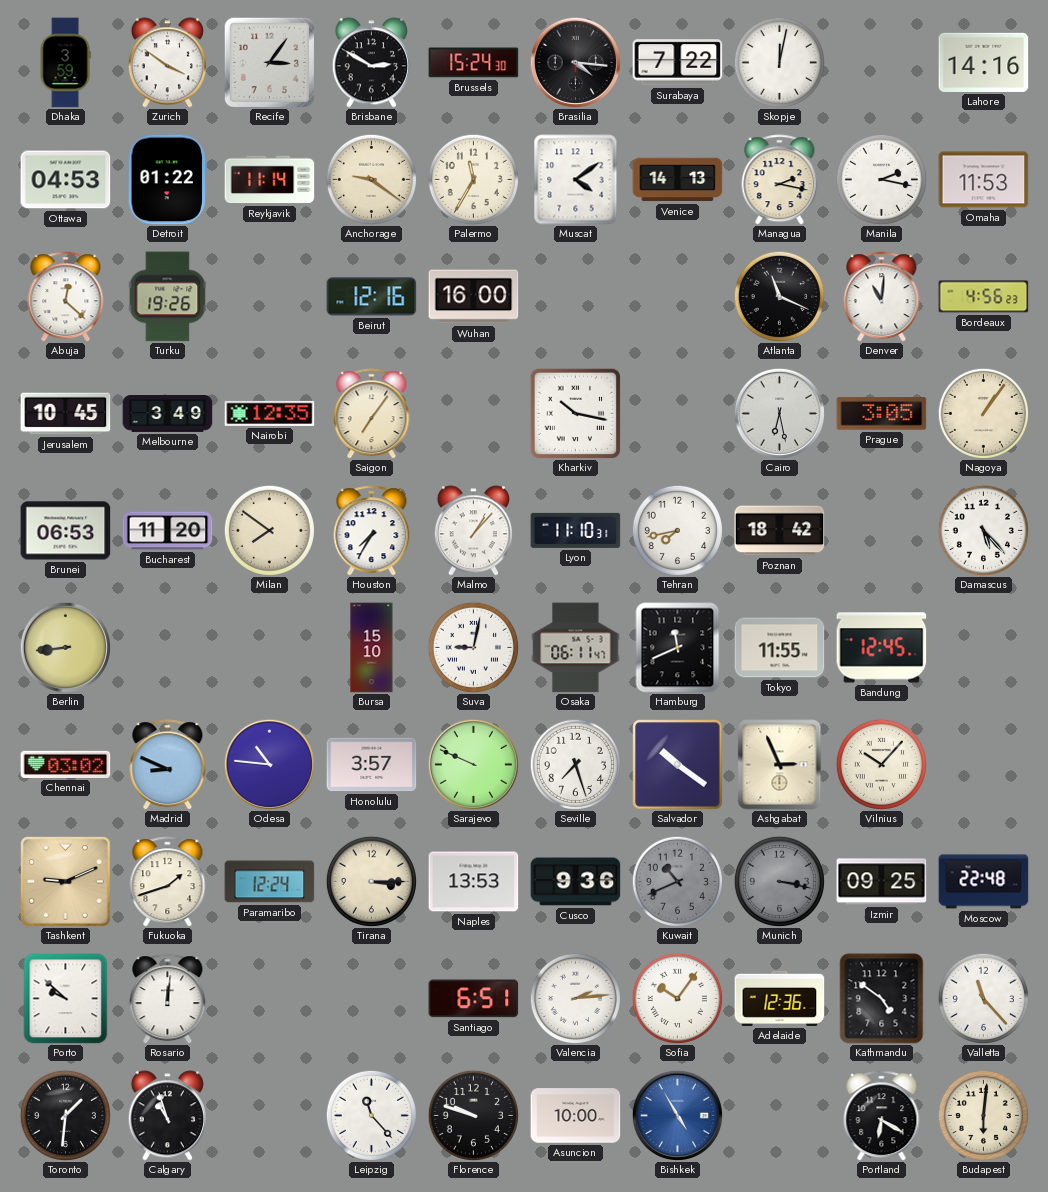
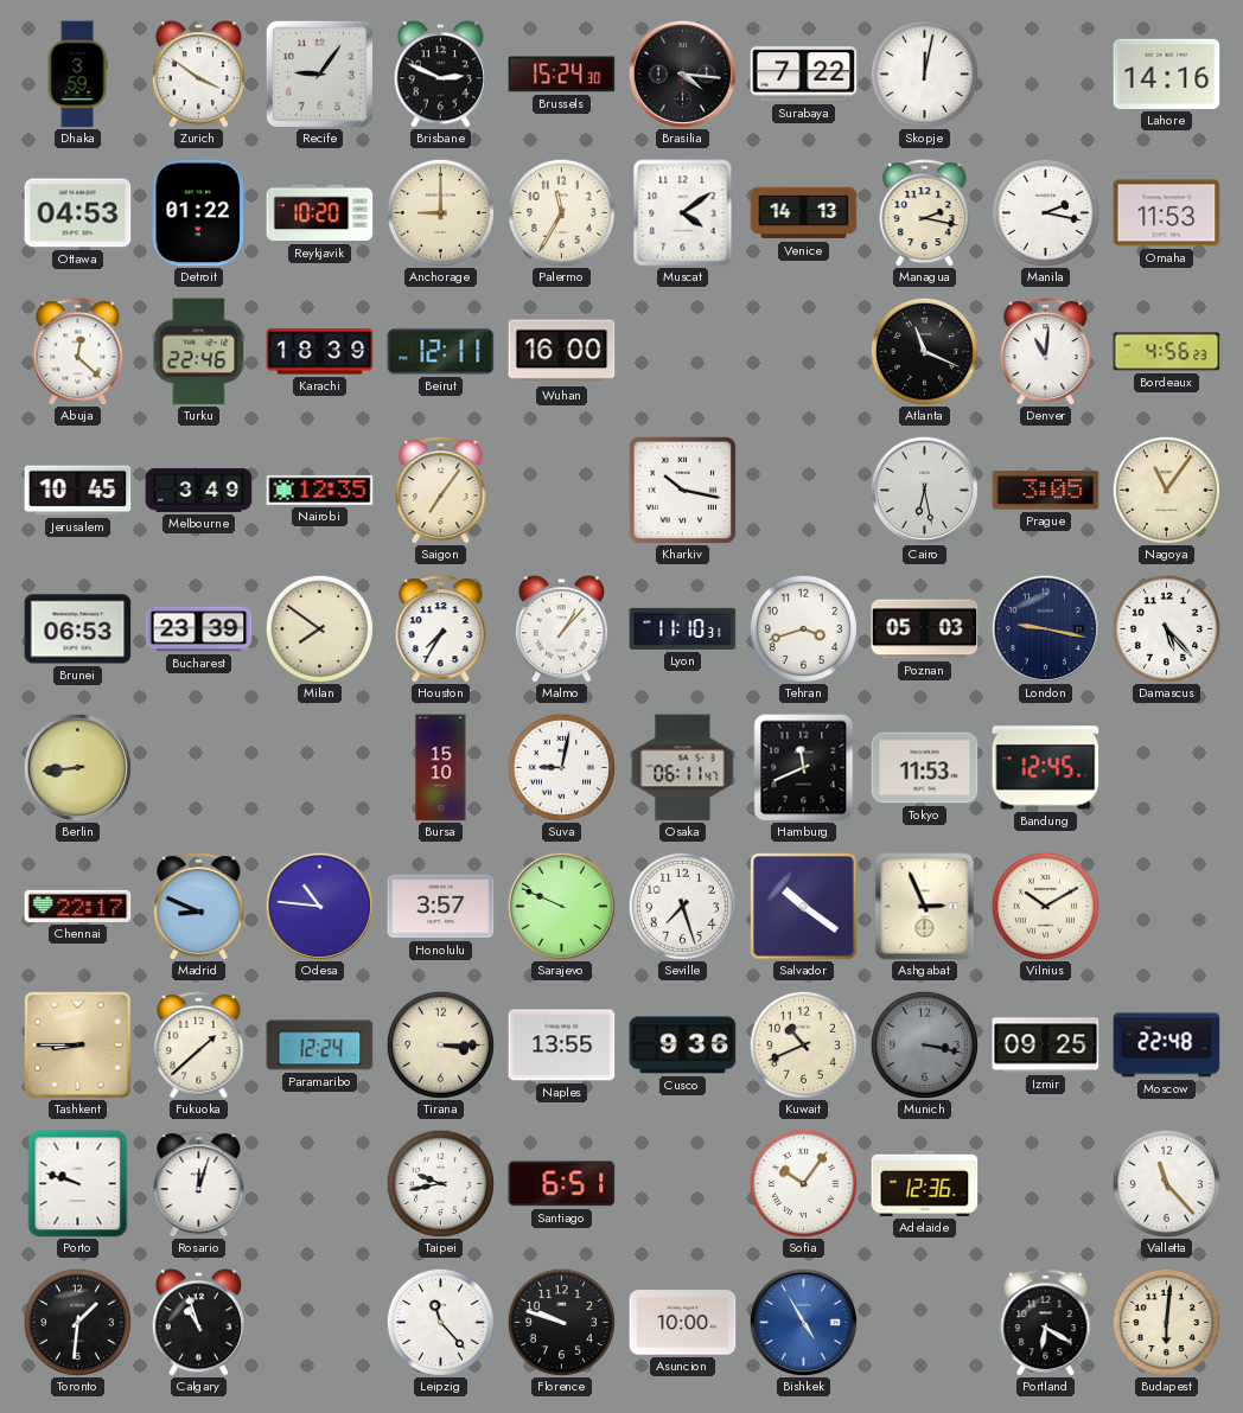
Recife: 3:06 -> 9:06 (319, 73)
Brisbane: 2:50 -> 2:49 (440, 75)
Reykjavik: 11:14 -> 10:20 (320, 213)
Anchorage: 9:21 -> 9:00 (440, 212)
Turku: 19:26 -> 22:46 (199, 352)
Karachi: none -> 18:39 (320, 352)
Beirut: 12:16 -> 12:11 (441, 352)
Nagoya: 1:06 -> 11:06 (1166, 490)
Bucharest: 11:20 -> 23:39 (199, 629)
Tehran: 7:43 -> 3:42 (803, 628)
Poznan: 18:42 -> 05:03 (925, 629)
London: none -> 9:17 (1045, 628)
Tokyo: 11:55 -> 11:53 (925, 768)
Chennai: 03:02 -> 22:17 (78, 906)
Vilnius: 10:07 -> 10:10 (1045, 906)
Tashkent: 9:11 -> 8:45 (78, 1046)
Fukuoka: 1:42 -> 1:38 (199, 1046)
Naples: 13:53 -> 13:55 (562, 1046)
Kuwait dial: grey -> cream (803, 1044)
Porto: 9:52 -> 9:48 (78, 1184)
Rosario: 12:01 -> 12:03 (199, 1184)
Taipei: none -> 9:43 (440, 1183)
Valencia: 2:14 -> none (575, 998)
Kathmandu: 4:51 -> none (882, 999)
